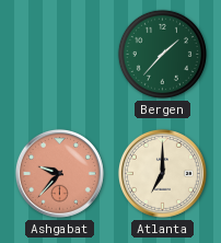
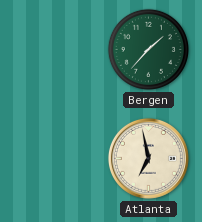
Ashgabat: 9:37 -> none (59, 173)
Atlanta: 7:00 -> 6:58 (148, 158)
